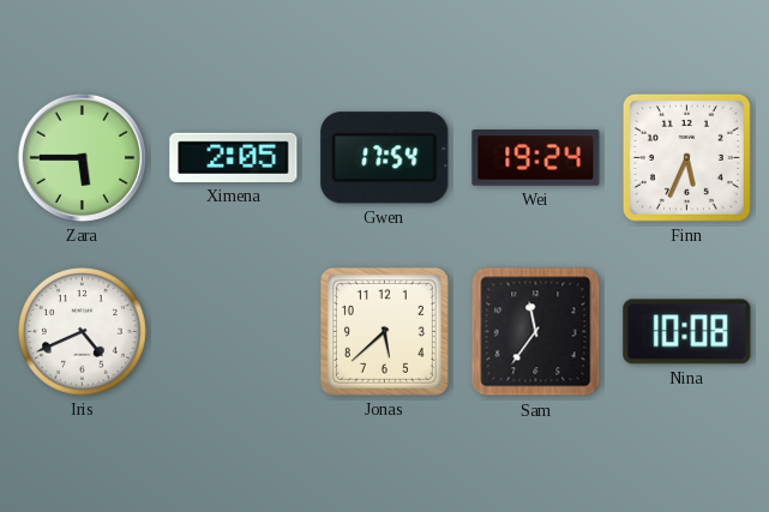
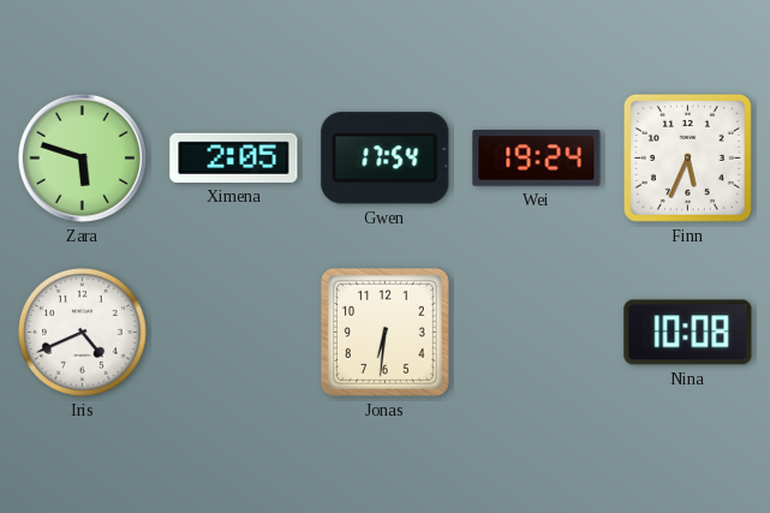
Zara: 5:45 -> 5:48 (82, 157)
Jonas: 5:38 -> 6:31 (384, 332)
Sam: 11:36 -> none (536, 332)
